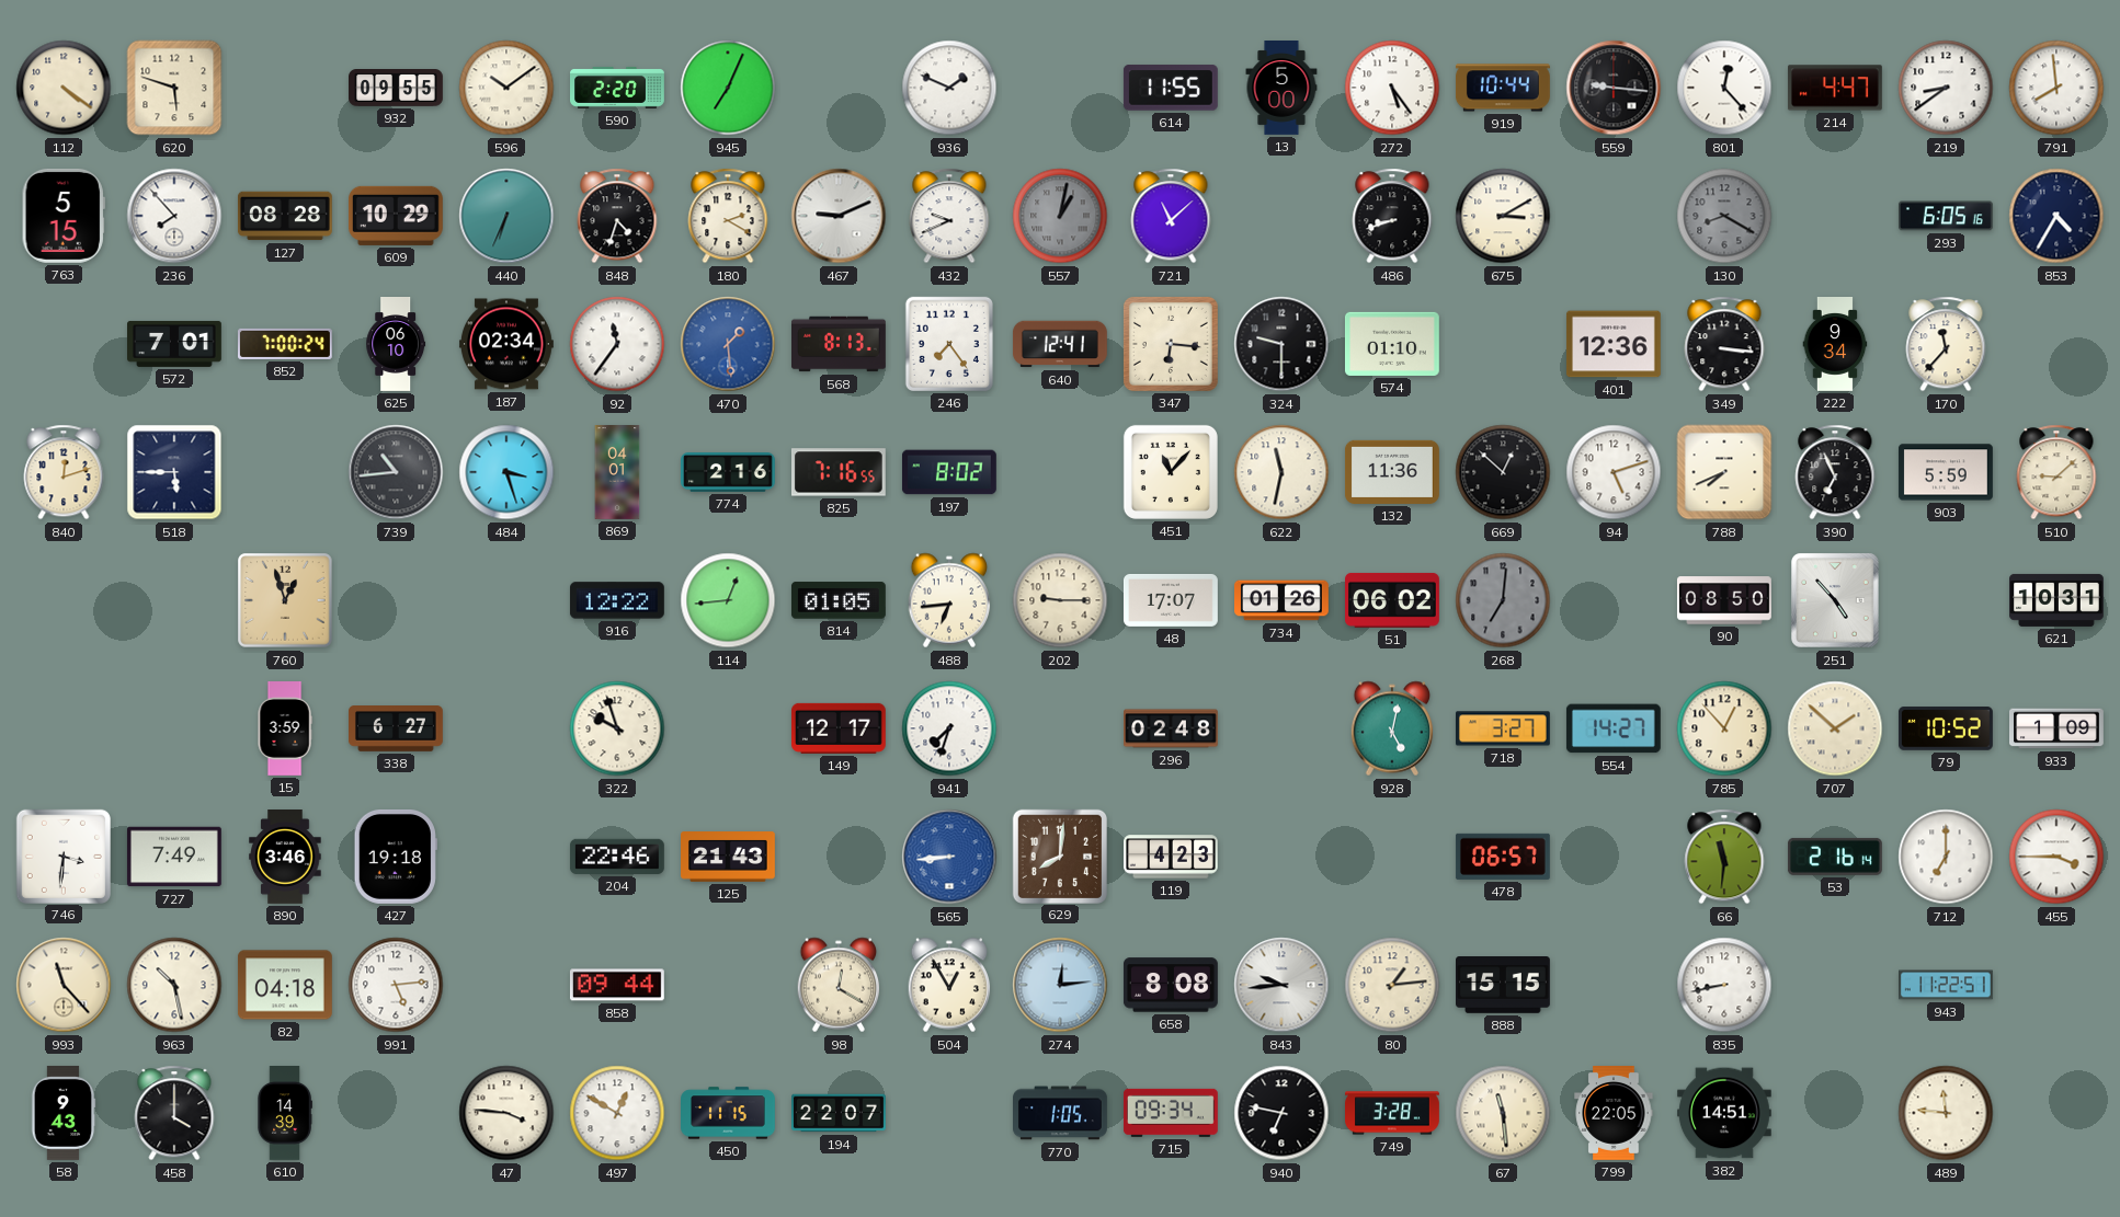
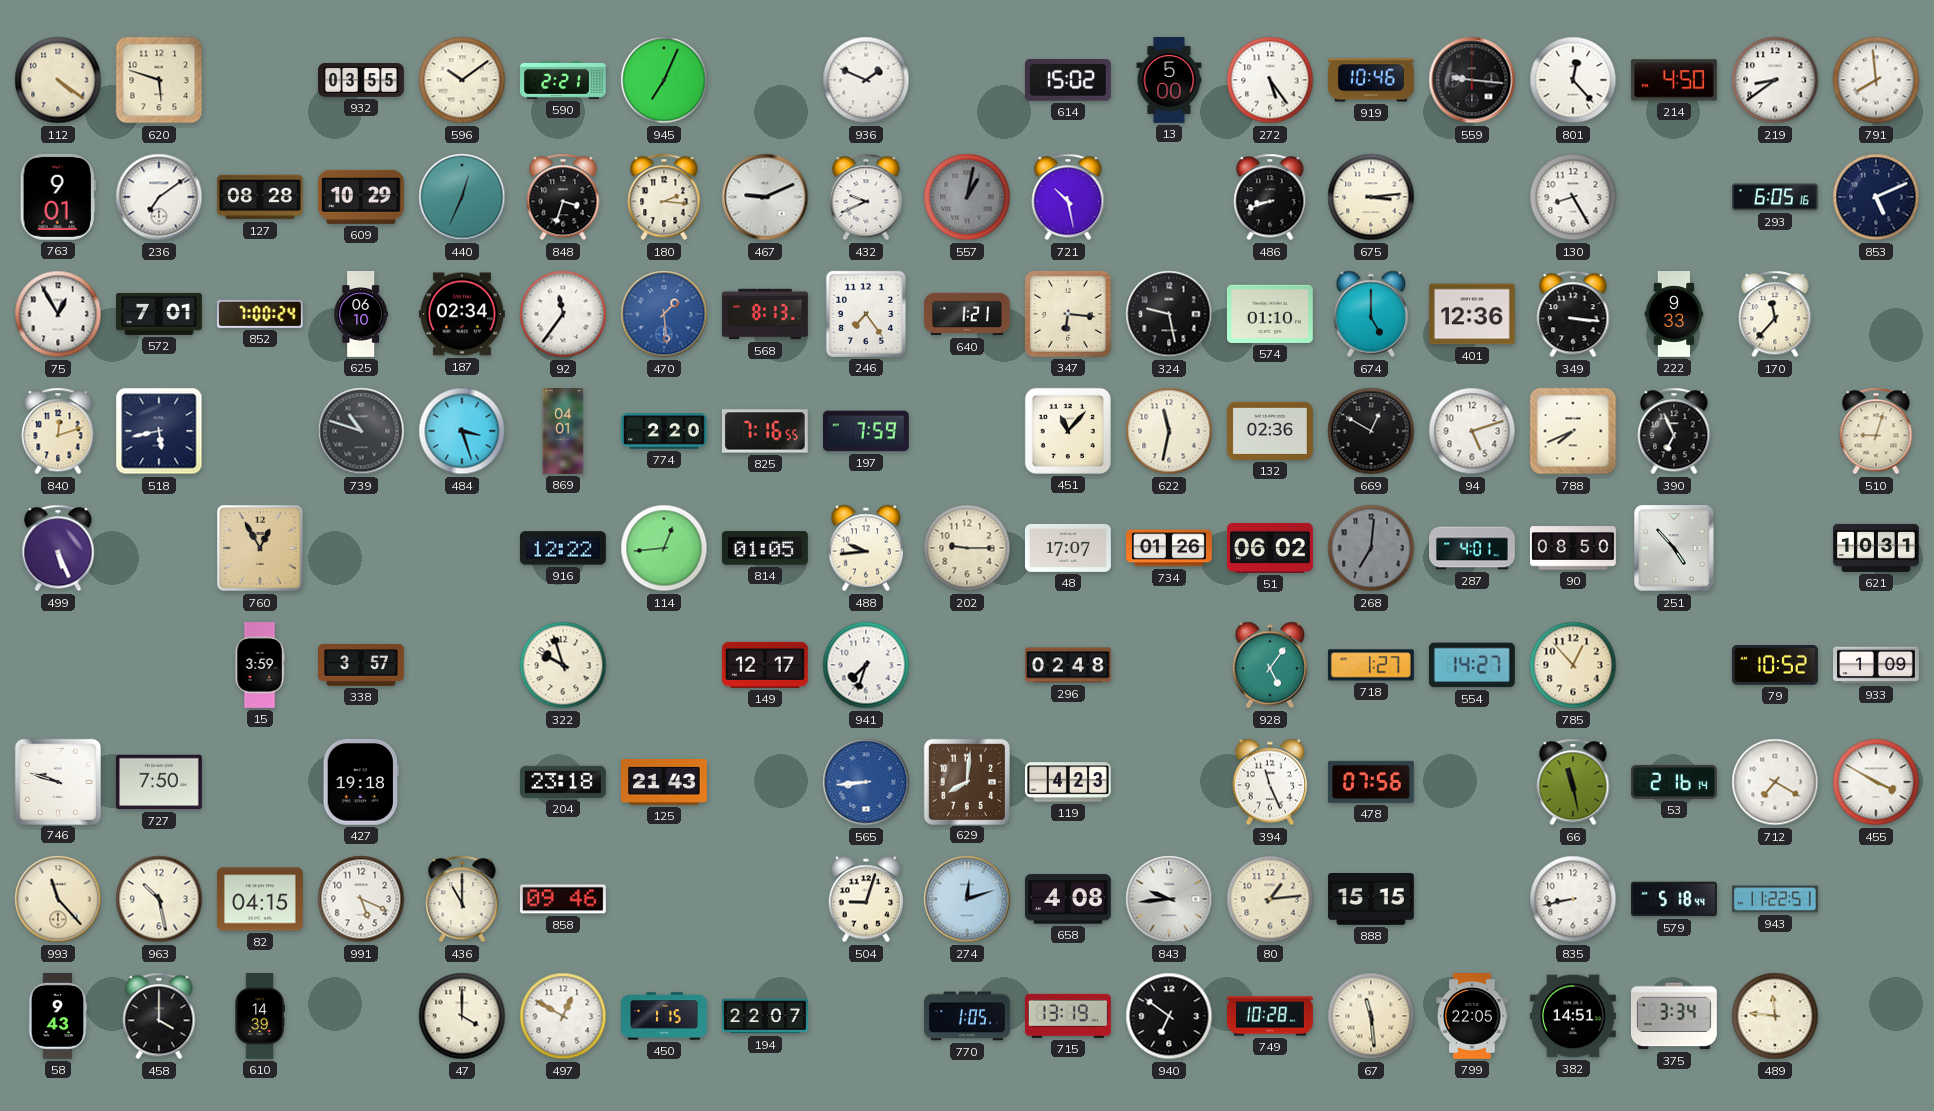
932: 09:55 -> 03:55 (362, 81)
590: 2:20 -> 2:21 (564, 80)
614: 11:55 -> 15:02 (1068, 80)
919: 10:44 -> 10:46 (1371, 80)
214: 4:47 -> 4:50 (1674, 80)
763: 5:15 -> 9:01 (58, 197)
236: 7:53 -> 7:09 (159, 197)
440: 6:34 -> 12:34 (462, 197)
848: 4:33 -> 3:33 (563, 197)
180: 2:20 -> 2:16 (664, 197)
721: 11:08 -> 10:28 (1068, 197)
675: 3:10 -> 3:14 (1371, 197)
130: 8:20 -> 8:25 (1573, 197)
130 dial: grey -> white (1573, 197)
853: 4:35 -> 5:11 (1876, 197)
75: none -> 12:55 (58, 314)
640: 12:41 -> 1:21 (967, 314)
324: 9:30 -> 9:28 (1169, 314)
674: none -> 5:00 (1371, 314)
222: 9:34 -> 9:33 (1674, 315)
518: 5:45 -> 5:43 (159, 431)
739: 10:44 -> 10:48 (361, 431)
774: 2:16 -> 2:20 (665, 431)
197: 8:02 -> 7:59 (866, 431)
132: 11:36 -> 02:36 (1271, 431)
669: 12:52 -> 12:50 (1371, 431)
903: 5:59 -> none (1946, 472)
510: 9:08 -> 9:03 (1876, 431)
499: none -> 5:26 (58, 548)
760: 12:57 -> 12:55 (260, 548)
488: 6:44 -> 9:44 (866, 548)
287: none -> 4:01 (1473, 548)
338: 6:27 -> 3:57 (362, 666)
928: 5:02 -> 5:06 (1270, 665)
718: 3:27 -> 1:27 (1371, 665)
707: 1:52 -> none (1835, 728)
746: 3:31 -> 9:48 (57, 781)
727: 7:49 -> 7:50 (159, 782)
890: 3:46 -> none (285, 858)
204: 22:46 -> 23:18 (563, 782)
394: none -> 11:26 (1270, 782)
478: 06:57 -> 07:56 (1371, 782)
66: 11:31 -> 11:28 (1573, 782)
712: 7:00 -> 7:20 (1775, 782)
455: 3:45 -> 3:50 (1876, 782)
82: 04:18 -> 04:15 (260, 899)
991: 5:14 -> 5:19 (361, 899)
436: none -> 11:00 (462, 899)
858: 09:44 -> 09:46 (563, 899)
98: 12:20 -> none (839, 985)
504: 12:55 -> 9:03 (866, 899)
274: 12:14 -> 12:12 (967, 899)
658: 8:08 -> 4:08 (1068, 899)
579: none -> 5:18 (1675, 899)
47: 3:46 -> 4:00 (462, 1016)
450: 11:15 -> 1:15 (665, 1016)
715: 09:34 -> 13:19 (1068, 1016)
940: 6:47 -> 6:51 (1169, 1016)
749: 3:28 -> 10:28 (1271, 1016)
375: none -> 3:34 (1674, 1016)
